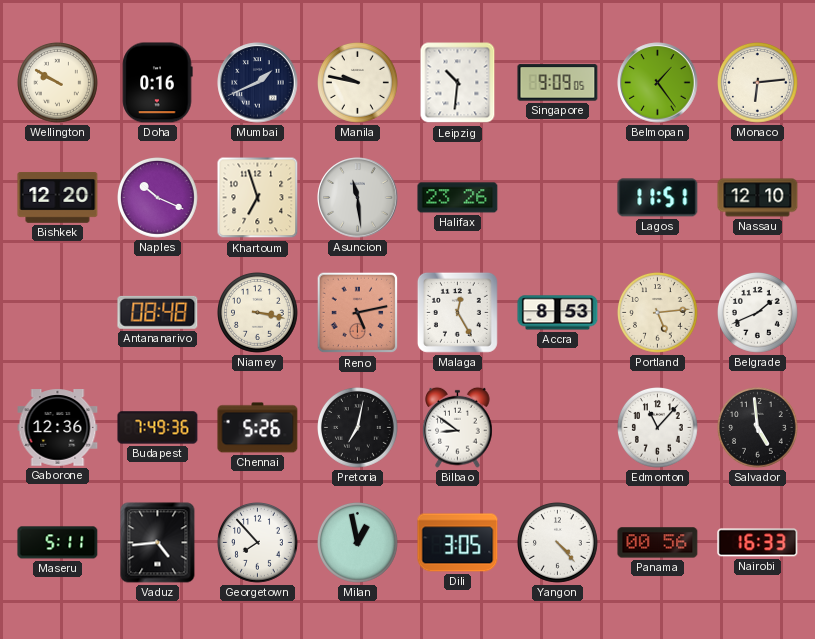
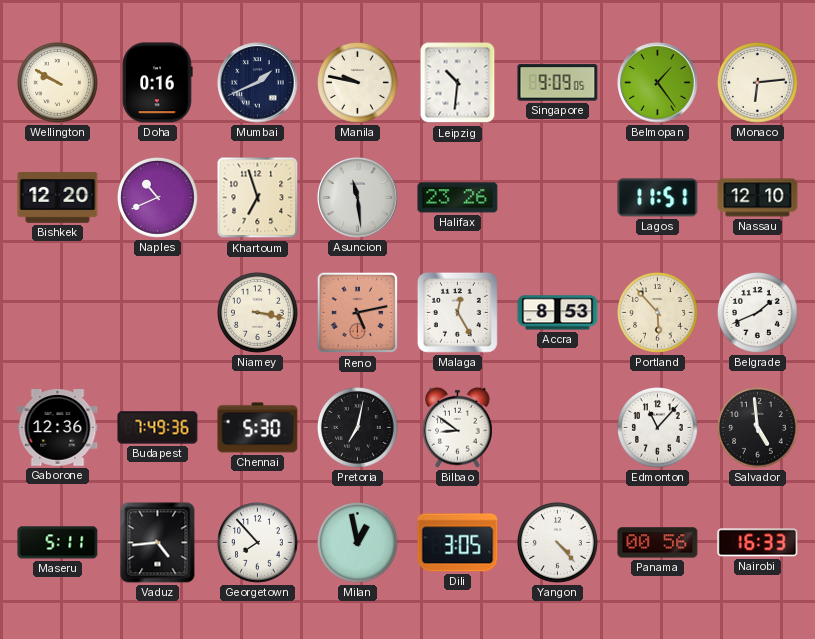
Naples: 10:19 -> 10:41 (158, 198)
Antananarivo: 08:48 -> none (158, 312)
Portland: 5:14 -> 5:53 (658, 313)
Chennai: 5:26 -> 5:30 (258, 428)
